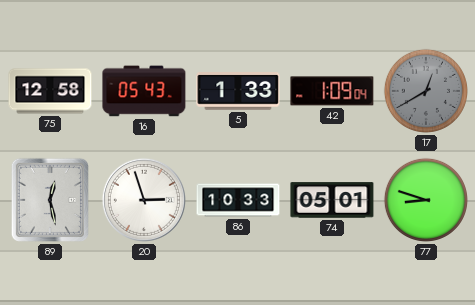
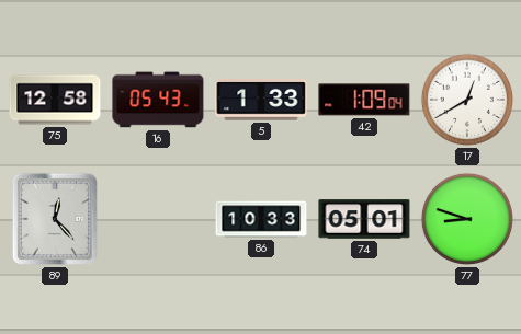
17 dial: grey -> white (467, 100)
89: 12:28 -> 12:23 (55, 219)
20: 2:57 -> none (144, 200)
